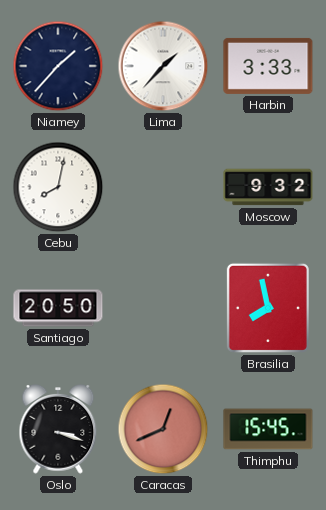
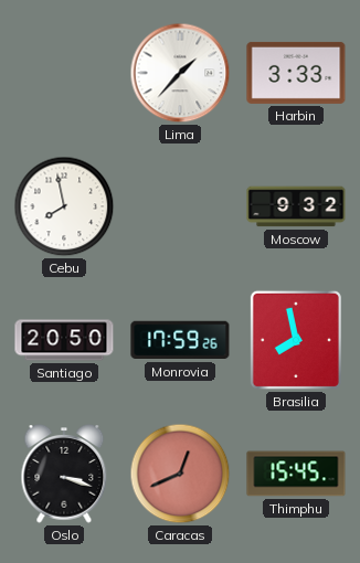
Niamey: 1:37 -> none (58, 66)
Cebu: 8:02 -> 7:58 (64, 206)
Monrovia: none -> 17:59 (180, 340)
